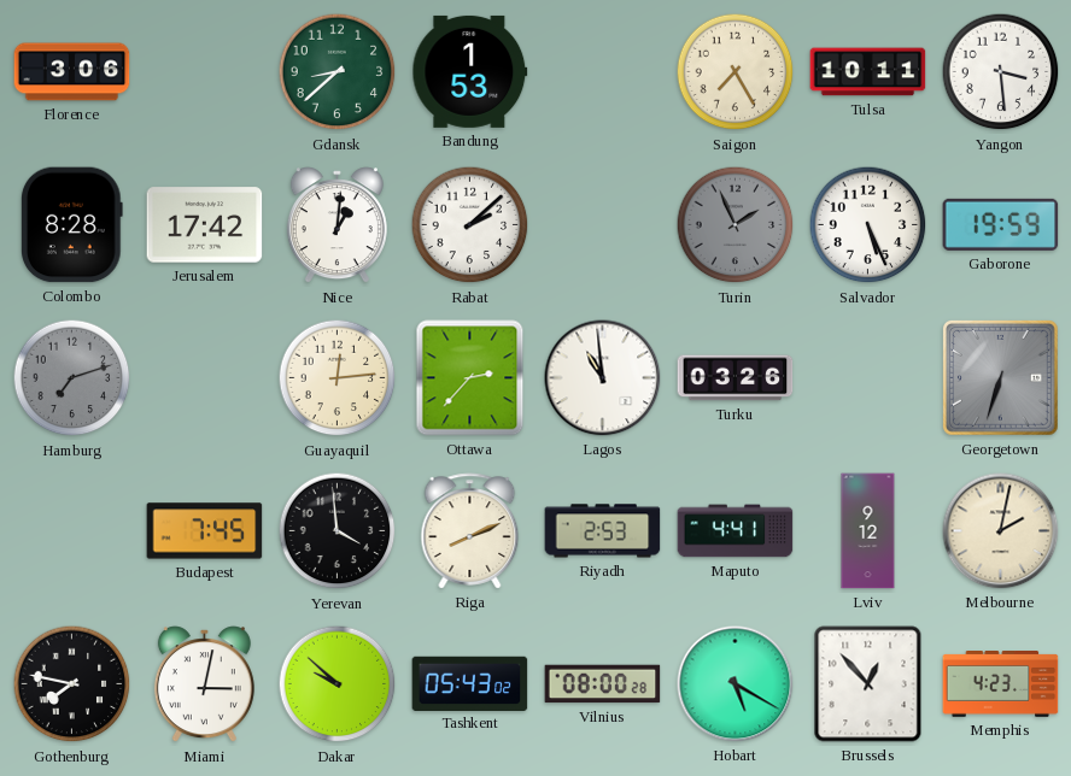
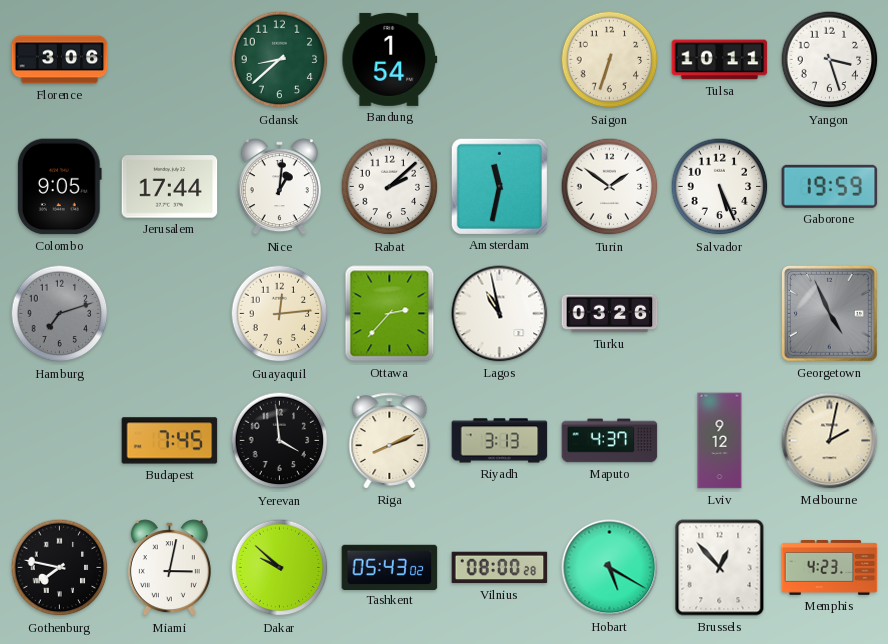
Bandung: 1:53 -> 1:54 (390, 59)
Saigon: 7:25 -> 6:33 (610, 60)
Yangon: 3:29 -> 3:27 (830, 60)
Colombo: 8:28 -> 9:05 (59, 187)
Jerusalem: 17:42 -> 17:44 (170, 187)
Amsterdam: none -> 11:32 (499, 186)
Turin: 1:56 -> 1:51 (610, 187)
Turin dial: grey -> white (610, 187)
Lagos: 10:59 -> 10:58 (500, 314)
Georgetown: 6:33 -> 4:56 (830, 314)
Riyadh: 2:53 -> 3:13 (500, 441)
Maputo: 4:41 -> 4:37 (610, 441)
